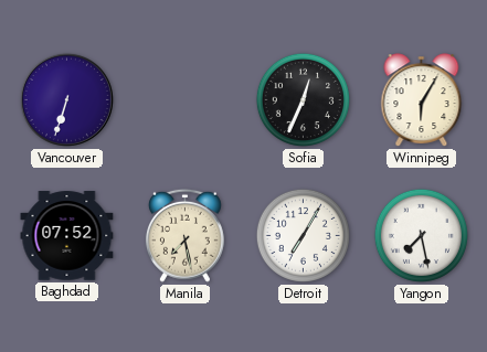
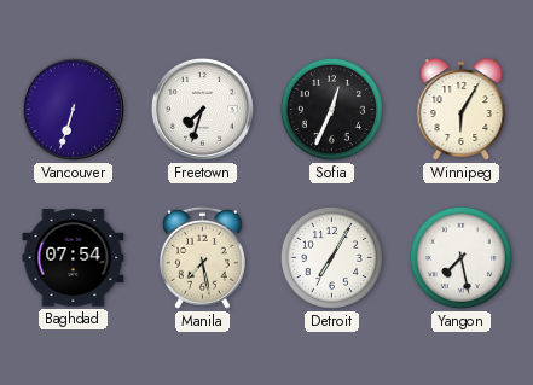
Freetown: none -> 7:33 (202, 109)
Baghdad: 07:52 -> 07:54 (74, 258)
